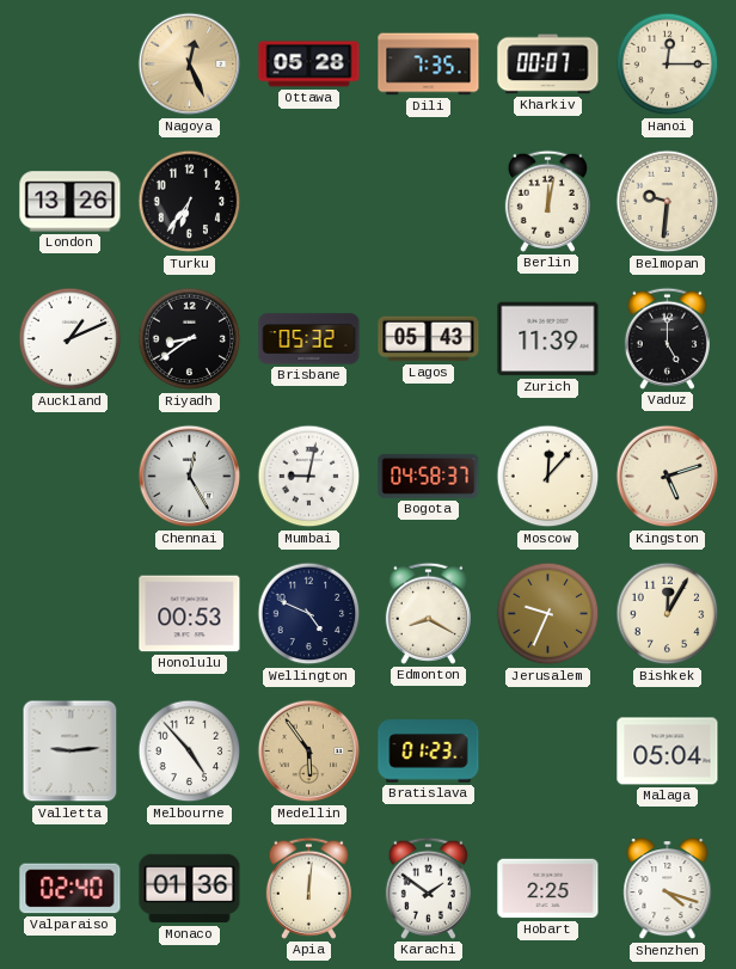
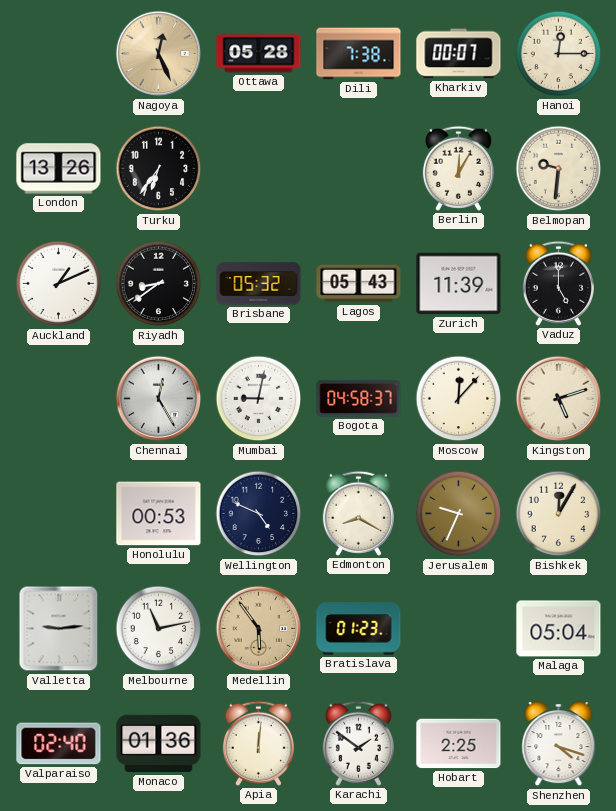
Dili: 7:35 -> 7:38 (359, 54)
Berlin: 12:02 -> 12:05 (458, 168)
Melbourne: 4:53 -> 11:13 (159, 629)
